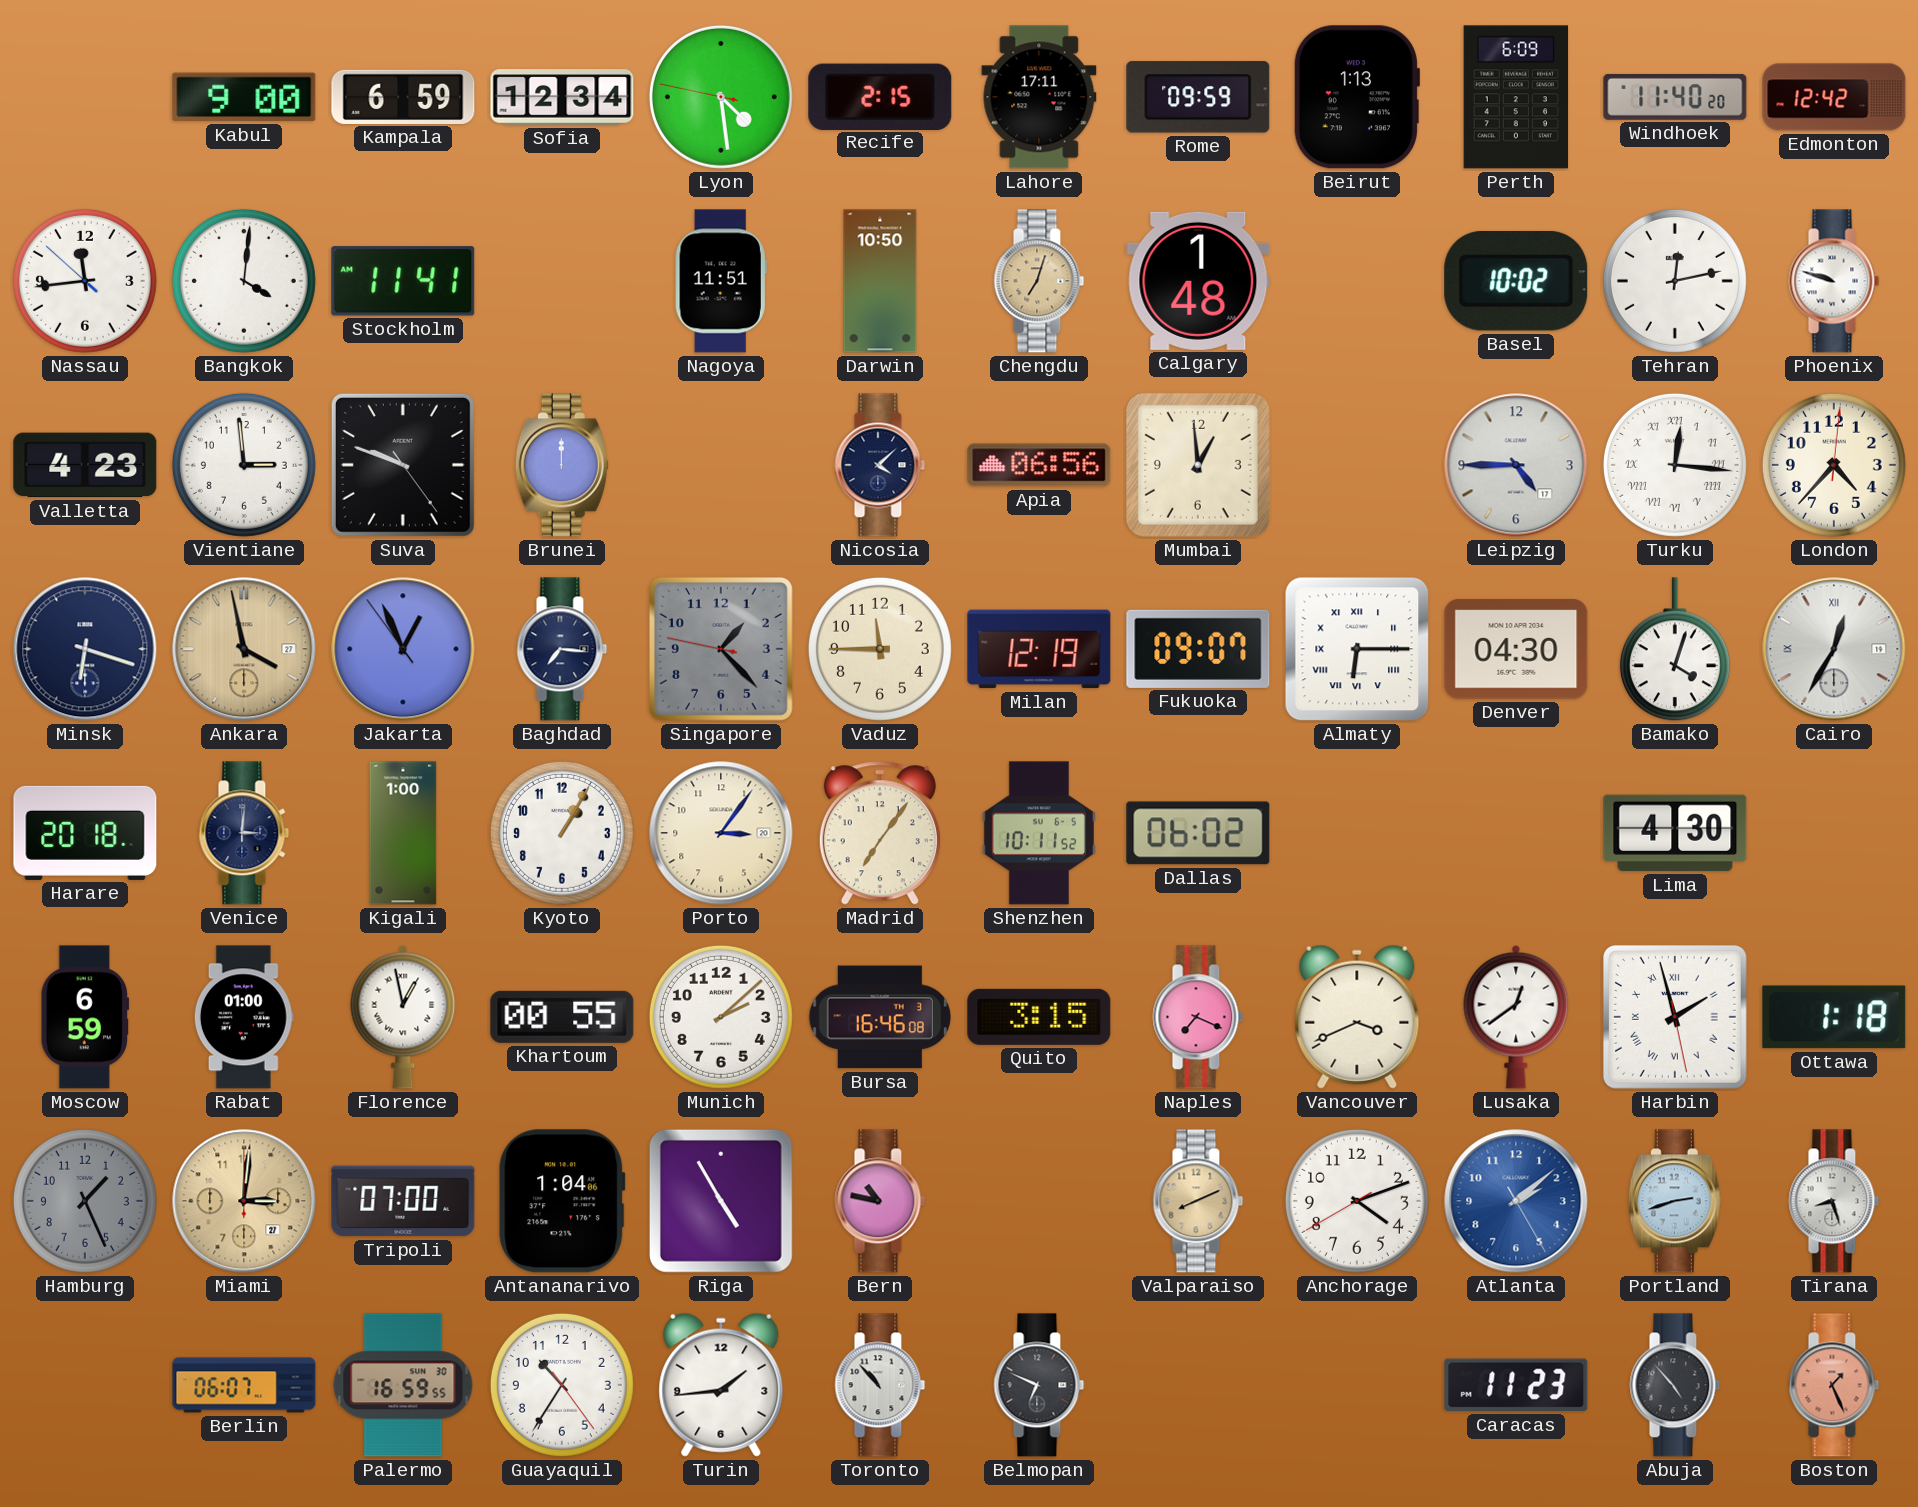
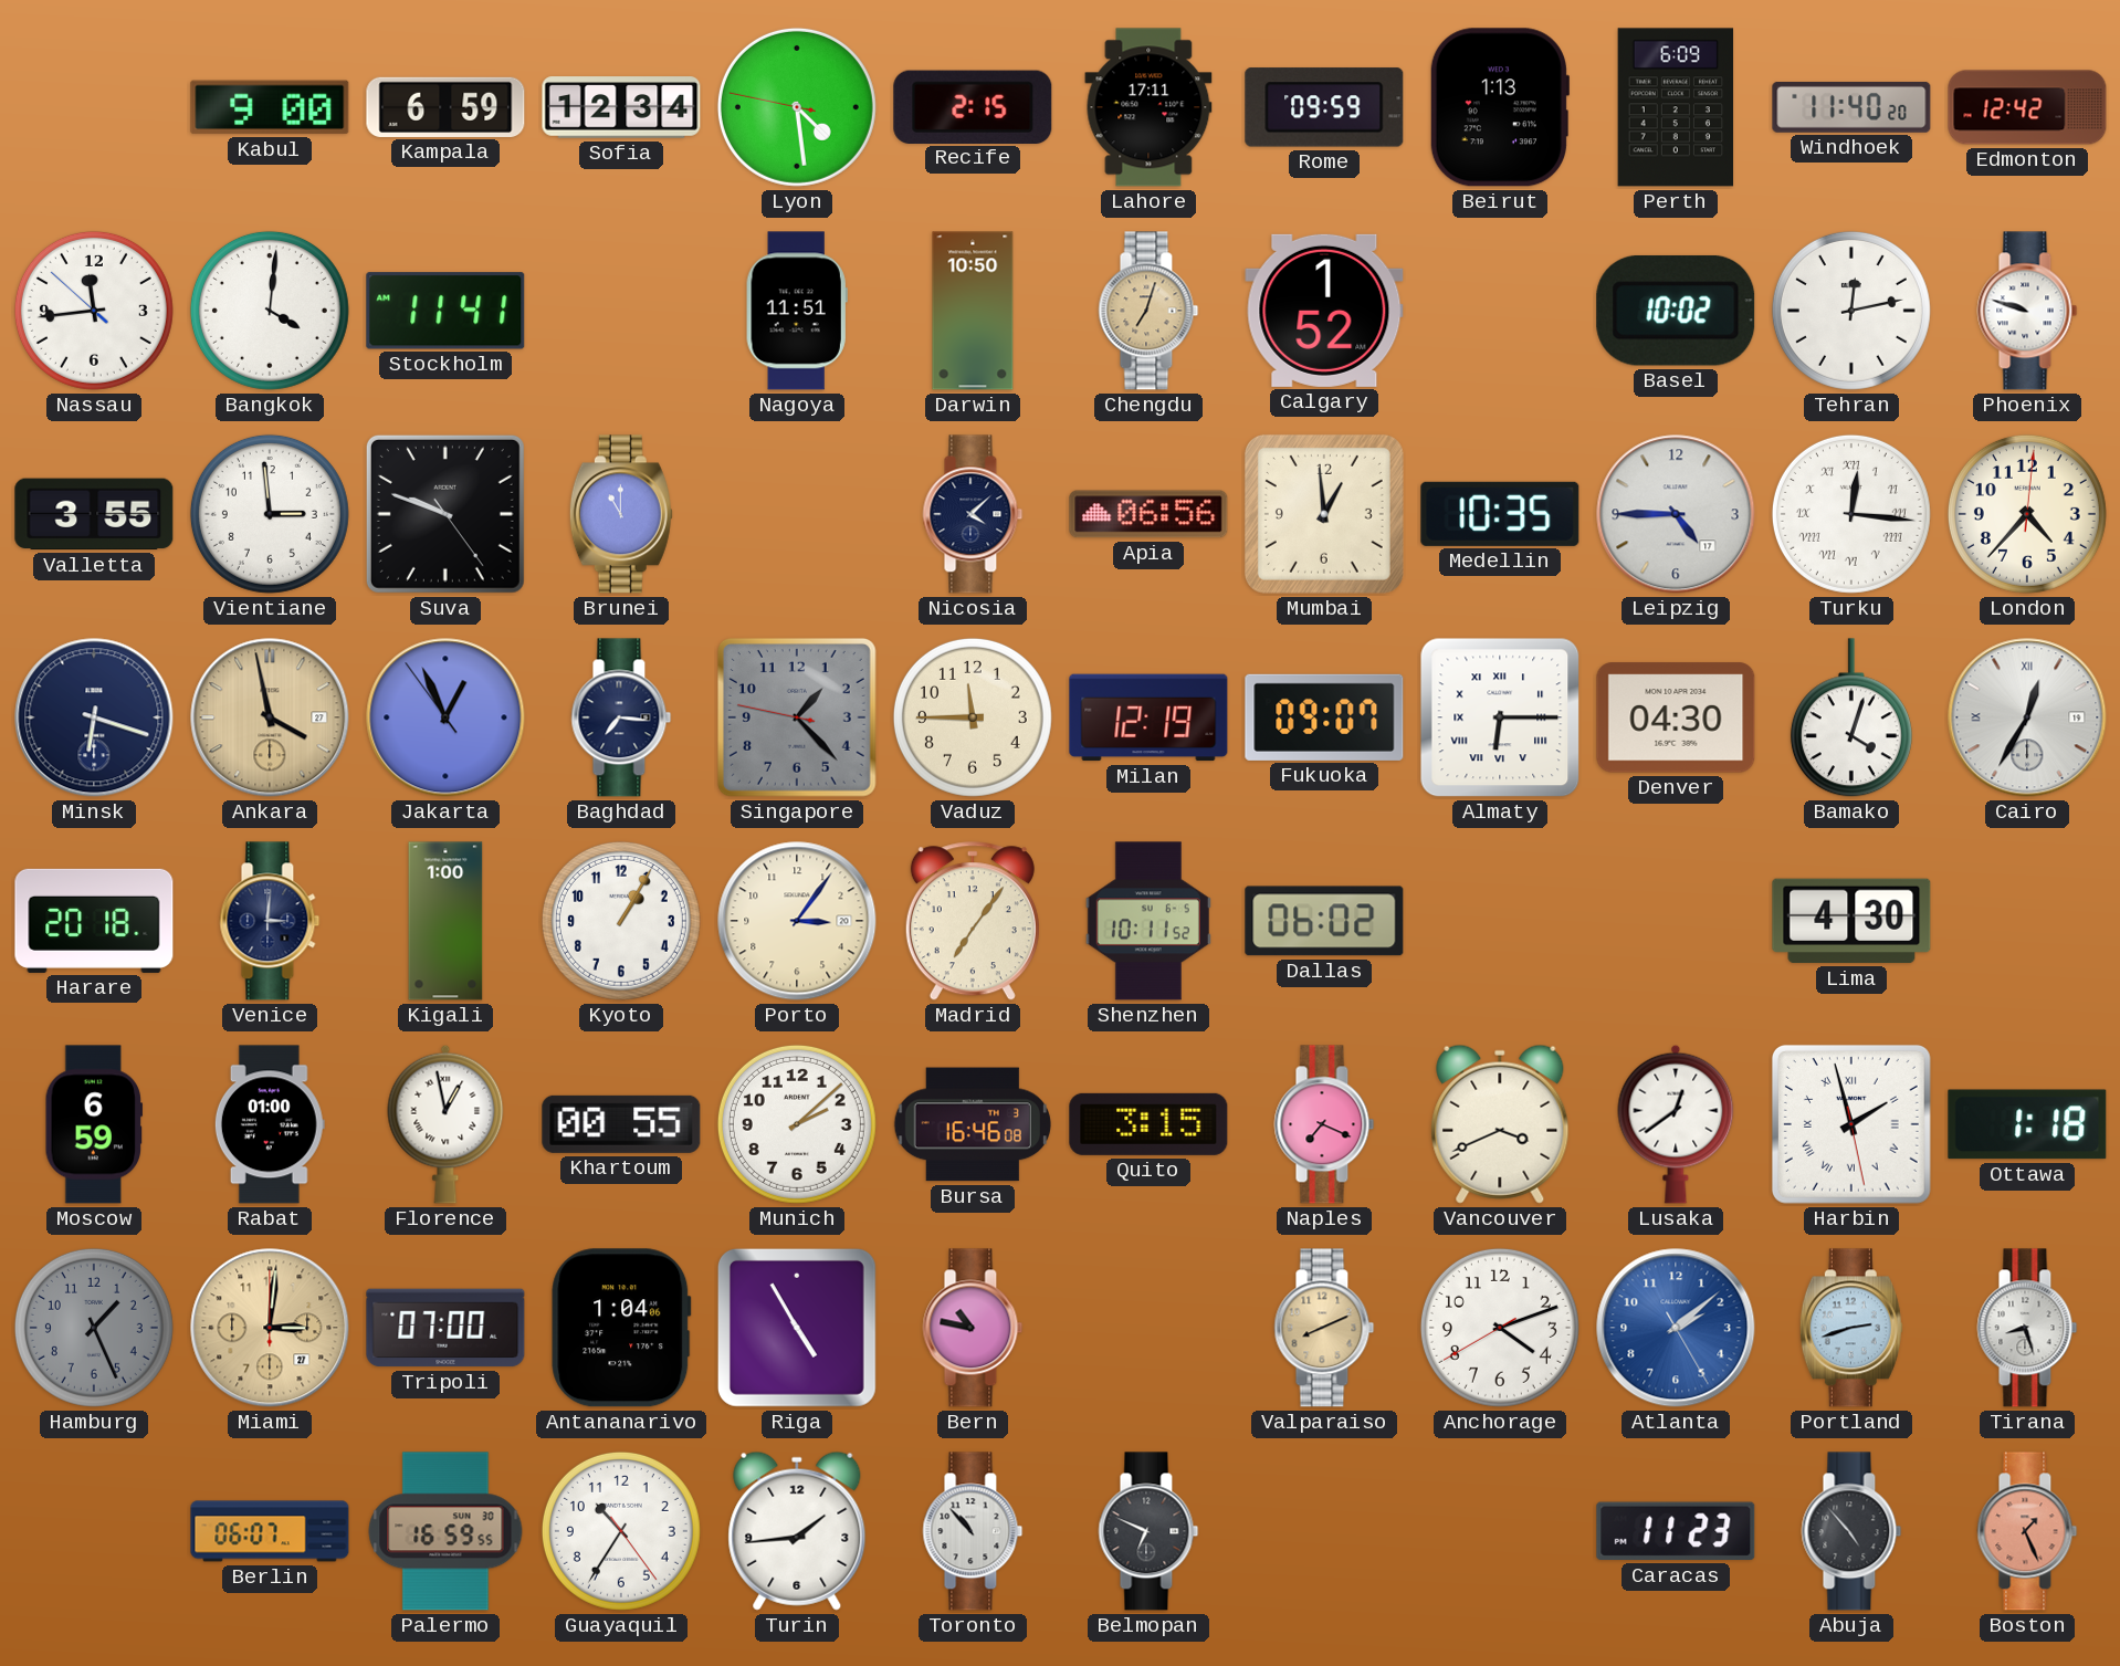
Calgary: 1:48 -> 1:52 (1324, 311)
Valletta: 4:23 -> 3:55 (94, 514)
Brunei: 12:00 -> 11:00 (621, 514)
Medellin: none -> 10:35 (1500, 514)
